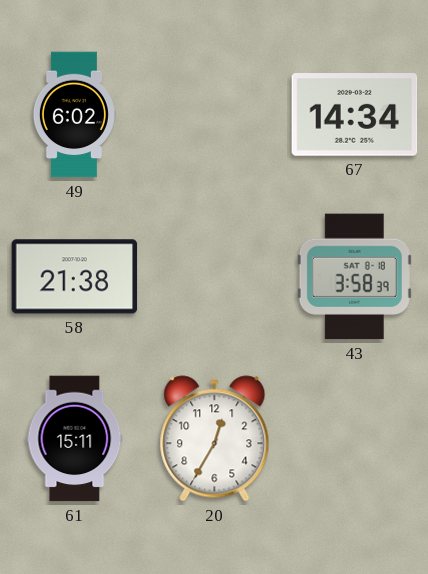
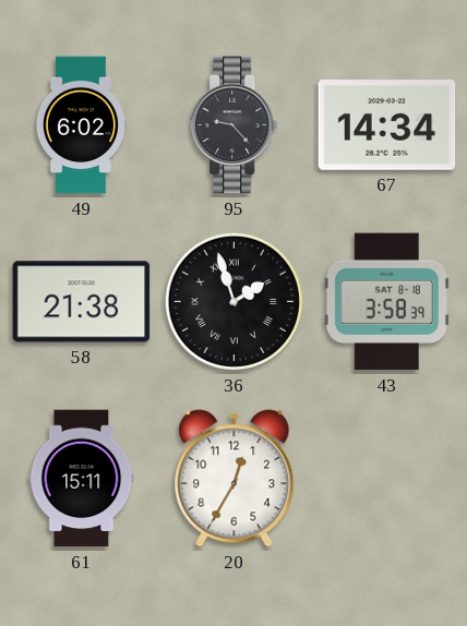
95: none -> 9:23 (235, 125)
36: none -> 1:57 (234, 301)
